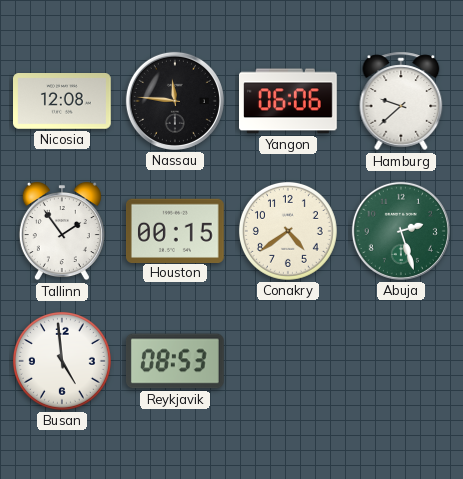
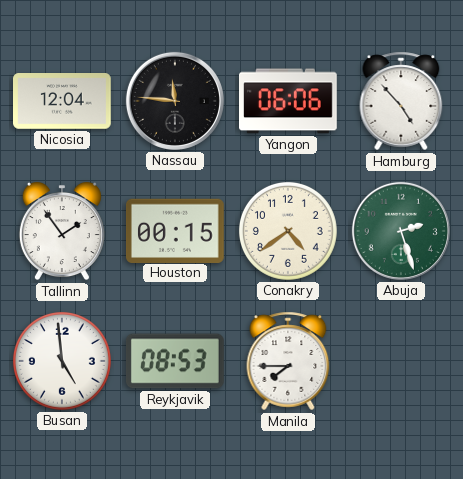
Nicosia: 12:08 -> 12:04 (63, 101)
Hamburg: 9:38 -> 4:53 (401, 101)
Manila: none -> 7:45 (288, 361)
